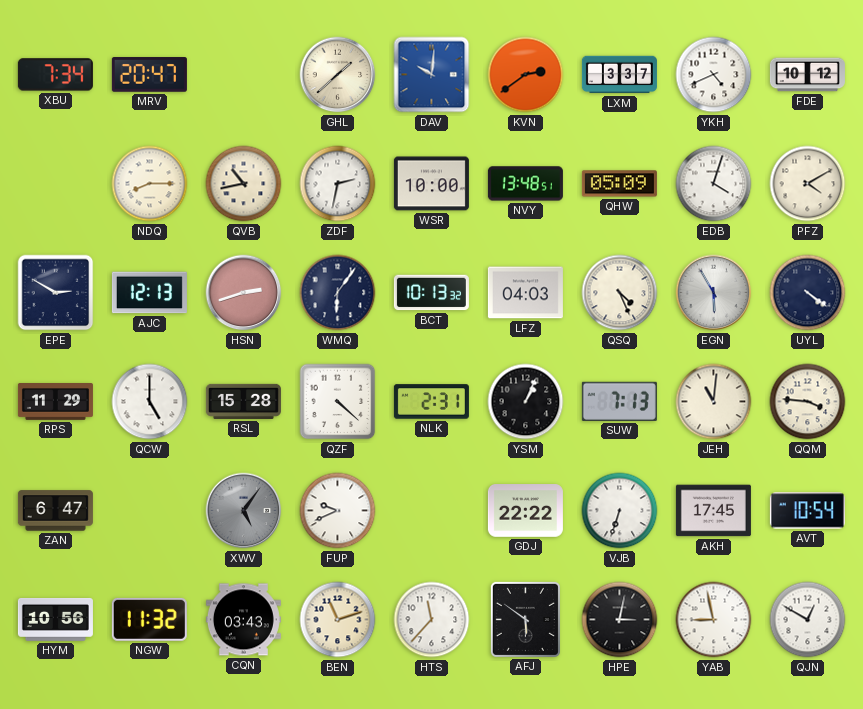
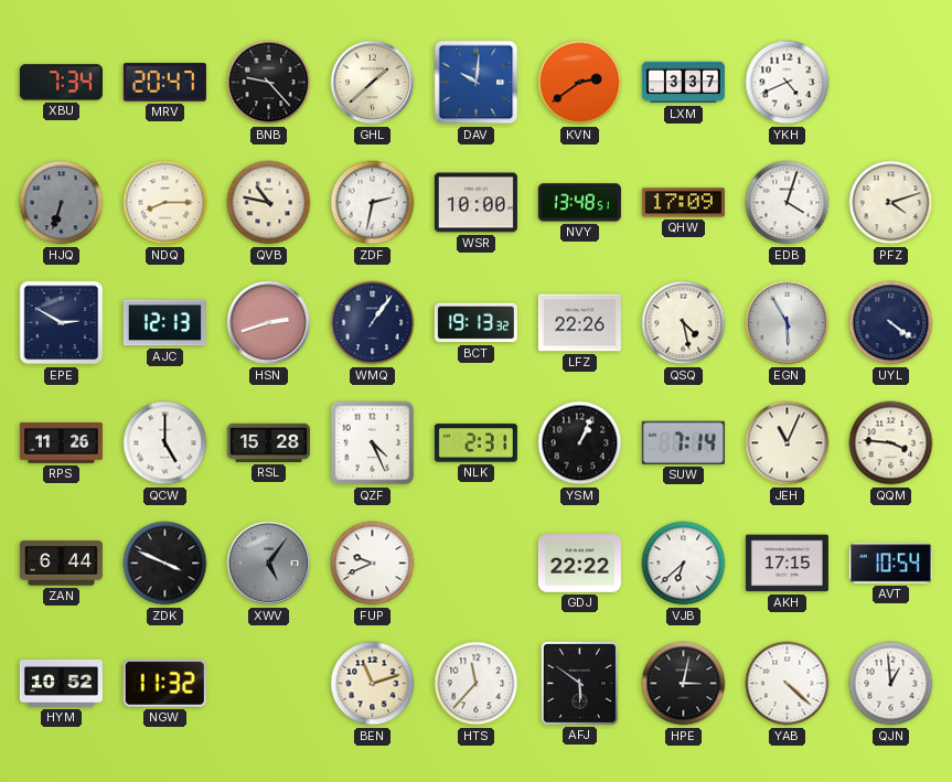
BNB: none -> 9:23 (269, 83)
FDE: 10:12 -> none (807, 75)
HJQ: none -> 6:33 (62, 203)
QVB: 10:43 -> 10:47 (269, 203)
QHW: 05:09 -> 17:09 (683, 203)
PFZ: 4:10 -> 4:12 (891, 203)
WMQ: 6:06 -> 1:06 (373, 323)
BCT: 10:13 -> 19:13 (475, 323)
LFZ: 04:03 -> 22:26 (579, 323)
QSQ: 4:26 -> 4:28 (684, 323)
RPS: 11:29 -> 11:26 (61, 443)
QZF: 4:22 -> 4:26 (373, 443)
SUW: 7:13 -> 7:14 (683, 442)
JEH: 11:01 -> 11:04 (788, 443)
ZAN: 6:47 -> 6:44 (61, 564)
ZDK: none -> 3:49 (165, 564)
VJB: 6:33 -> 6:38 (684, 564)
AKH: 17:45 -> 17:15 (787, 564)
HYM: 10:56 -> 10:52 (61, 684)
CQN: 03:43 -> none (243, 620)
YAB: 8:58 -> 4:22 (788, 684)
QJN: 12:50 -> 12:59 (891, 684)
